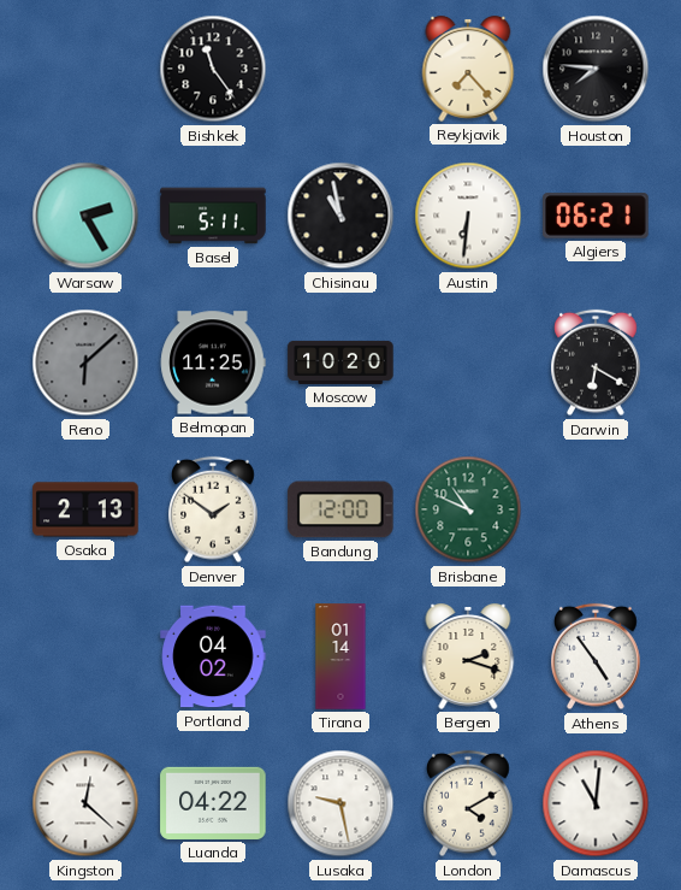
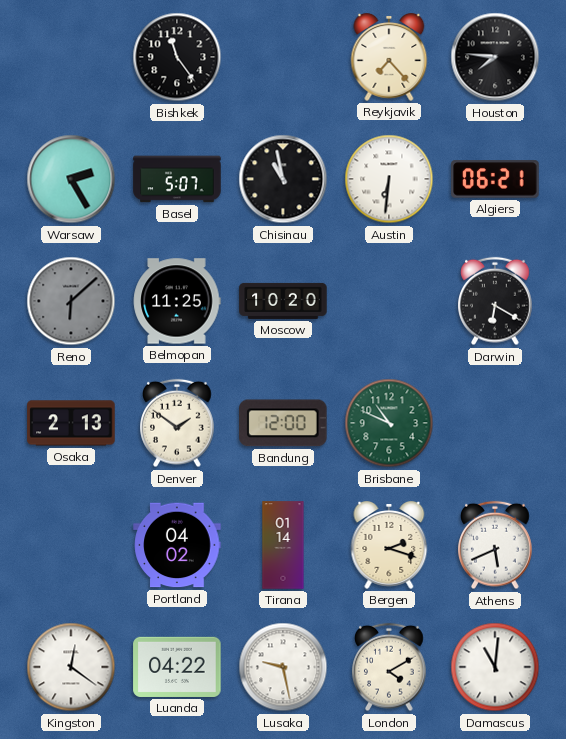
Basel: 5:11 -> 5:07 (177, 179)
Athens: 4:54 -> 5:41 (495, 545)
Kingston: 12:22 -> 12:21 (71, 667)
